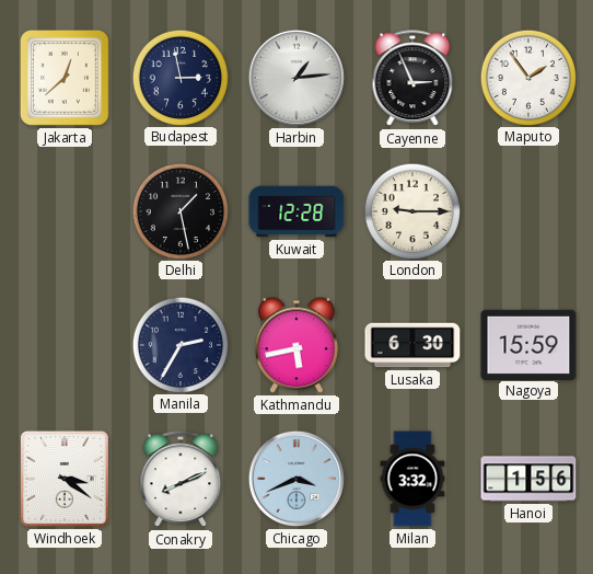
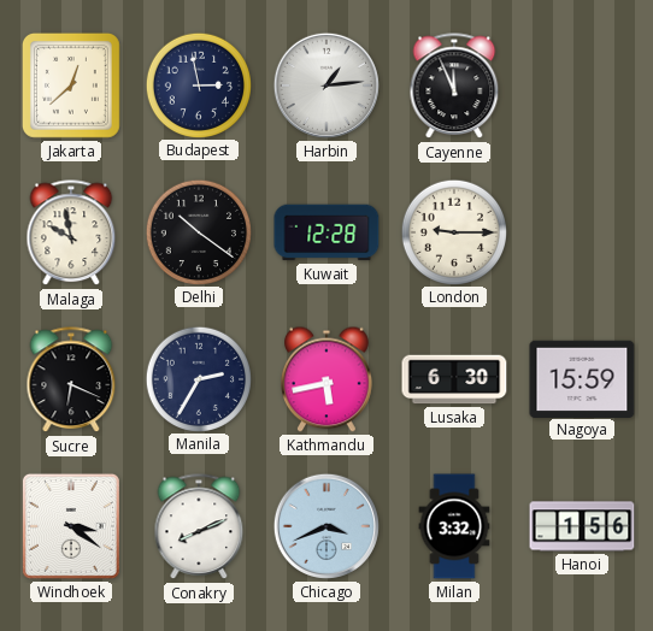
Cayenne: 2:56 -> 11:56 (454, 87)
Maputo: 1:54 -> none (527, 77)
Malaga: none -> 9:58 (71, 234)
Delhi: 1:28 -> 10:21 (198, 231)
Sucre: none -> 6:19 (71, 381)
